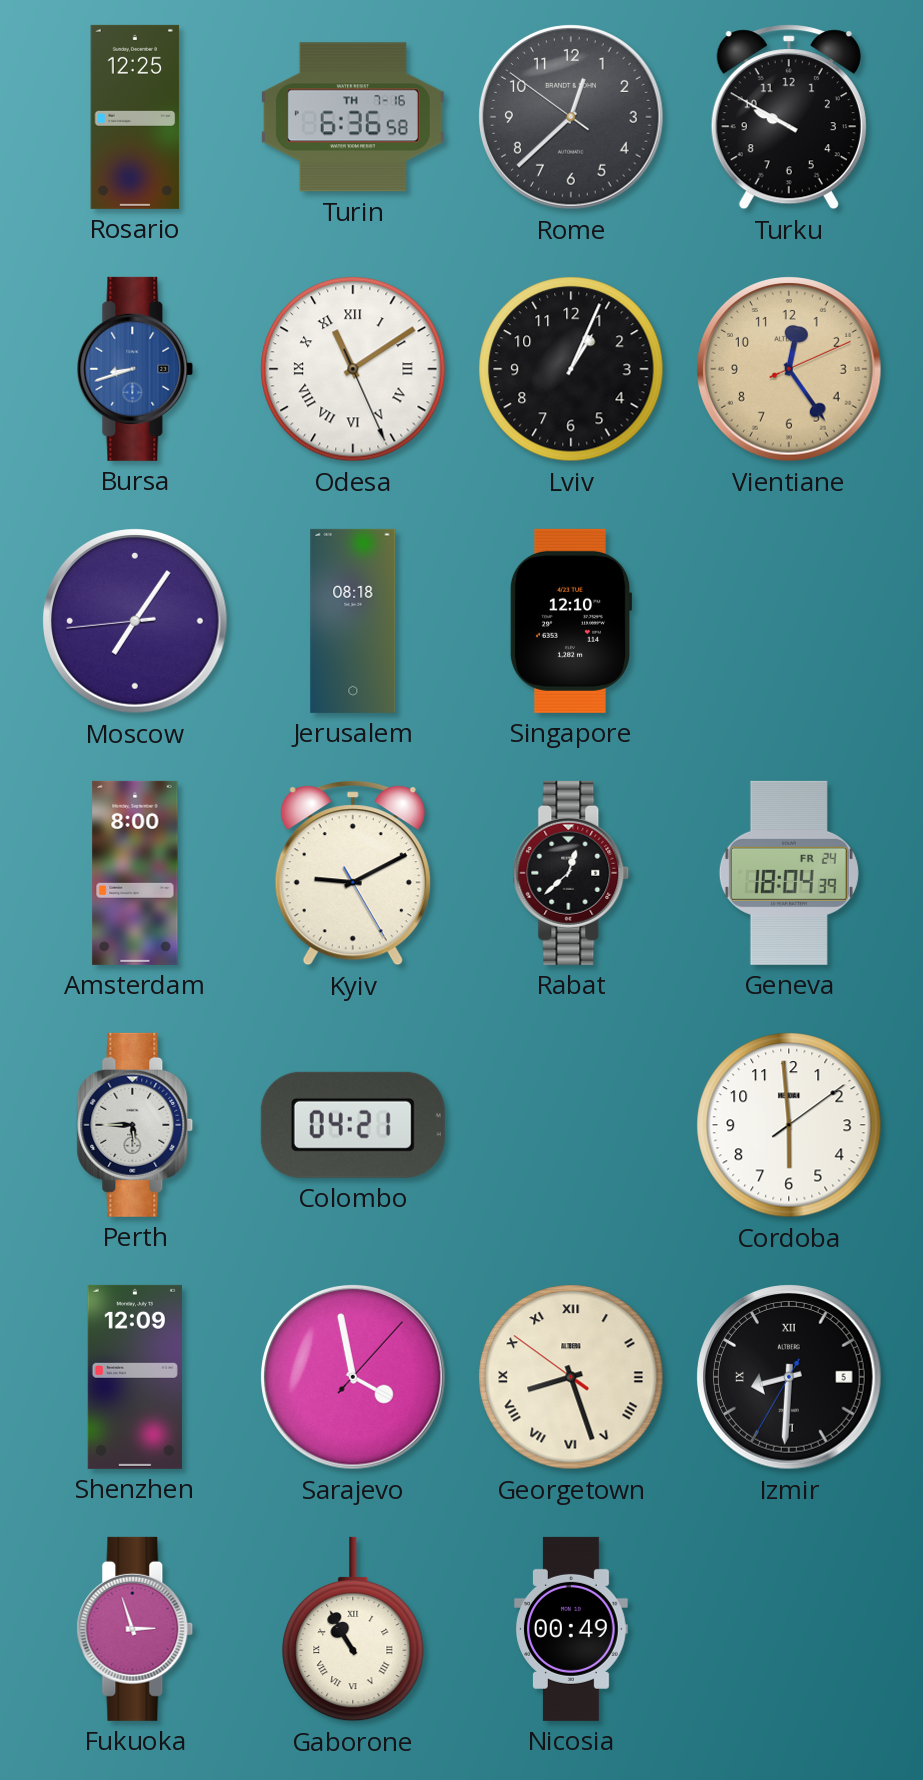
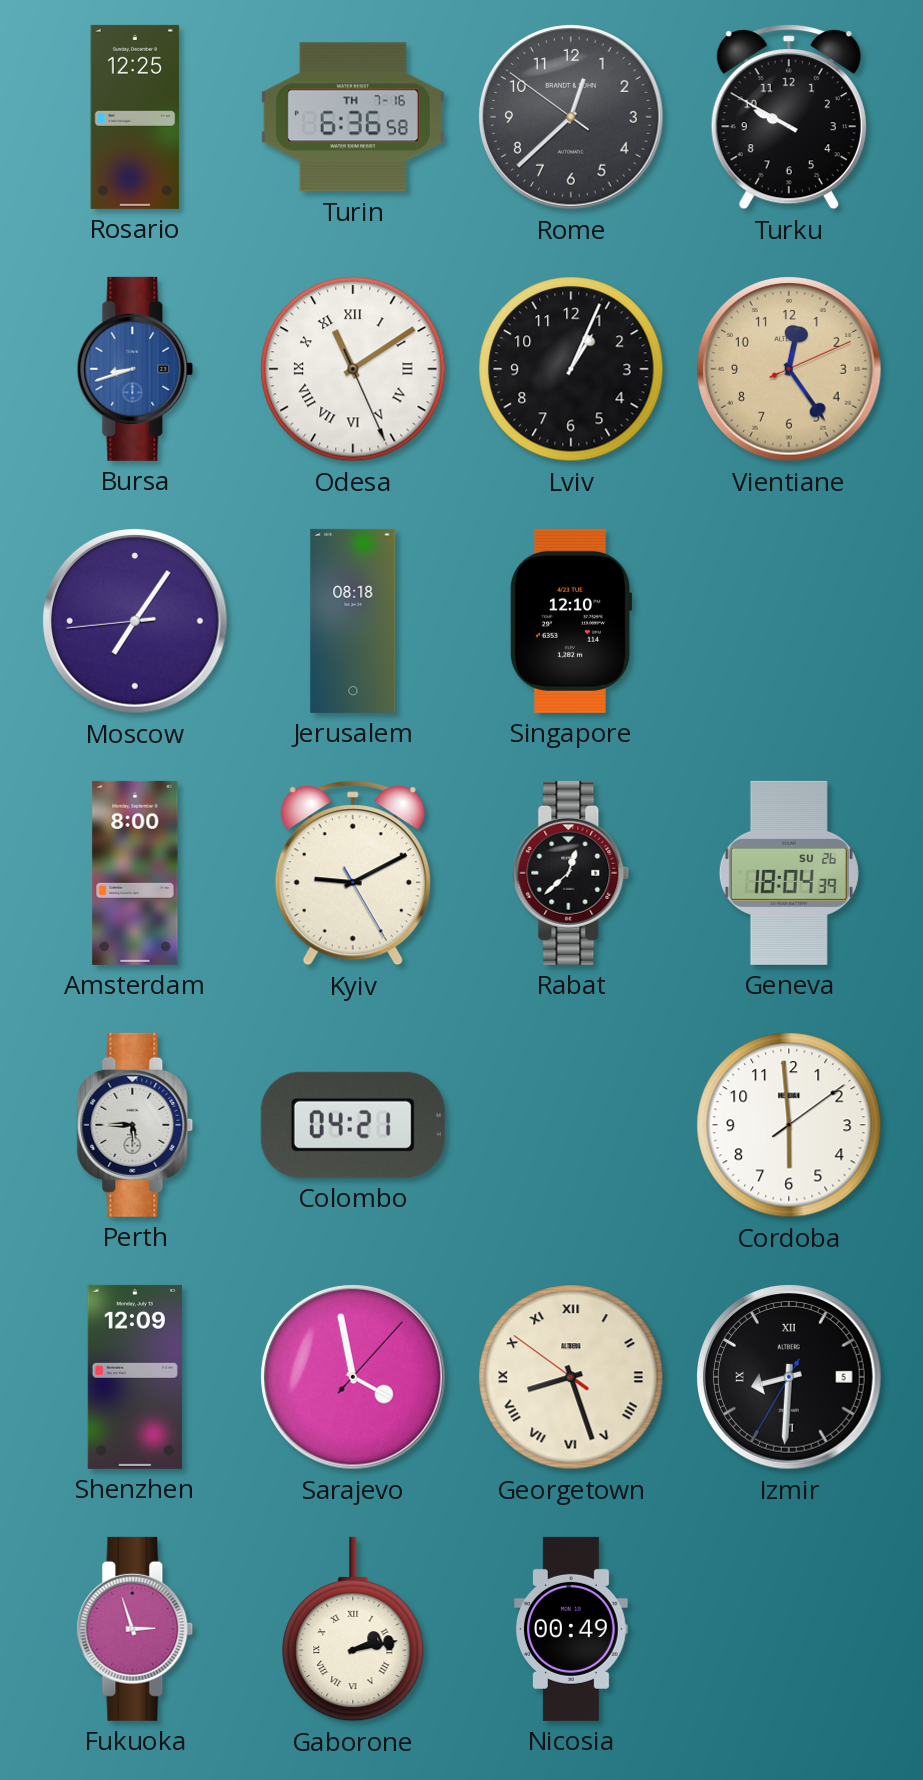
Geneva date: FR 24 -> SU 26 (789, 873)
Gaborone: 10:55 -> 2:13 (353, 1629)
